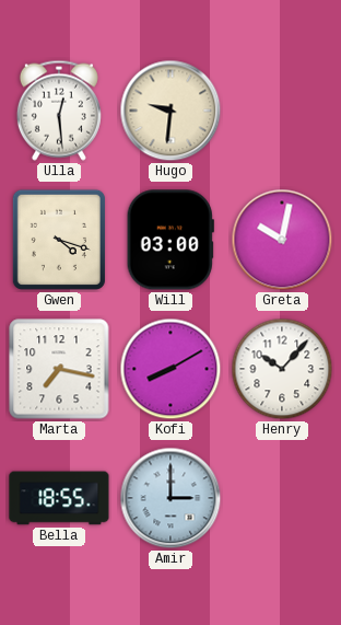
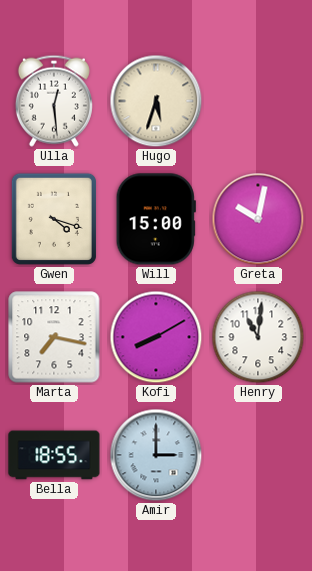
Hugo: 9:31 -> 5:33 (156, 101)
Will: 03:00 -> 15:00 (156, 219)
Henry: 10:07 -> 11:01 (258, 337)
